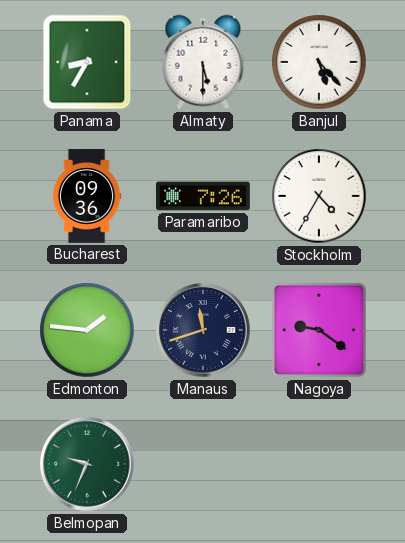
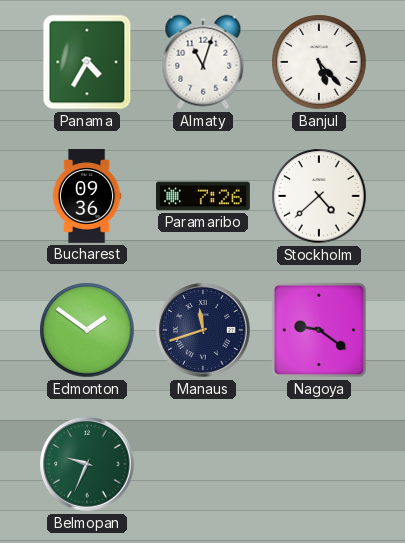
Panama: 8:35 -> 4:35 (87, 62)
Almaty: 5:30 -> 11:03 (203, 62)
Stockholm: 4:35 -> 4:38 (319, 196)
Edmonton: 1:46 -> 1:51 (87, 330)
